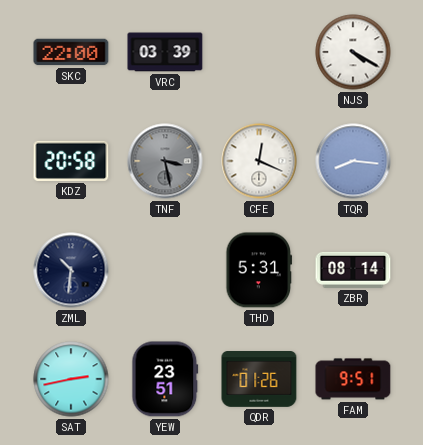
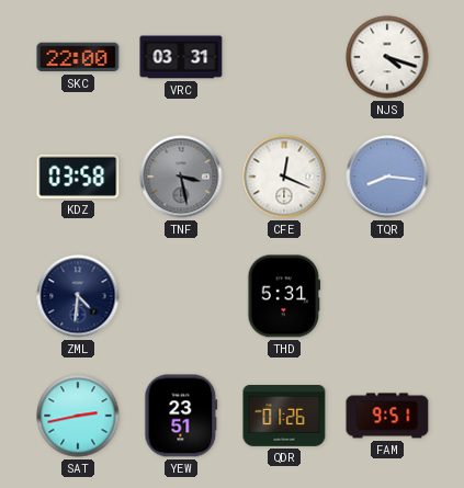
VRC: 03:39 -> 03:31 (181, 57)
NJS: 4:20 -> 4:18 (387, 57)
KDZ: 20:58 -> 03:58 (78, 177)
ZML: 10:31 -> 4:31 (78, 296)
ZBR: 08:14 -> none (353, 270)
